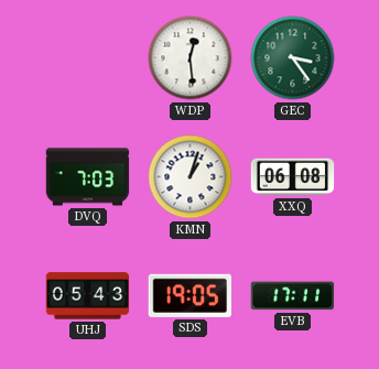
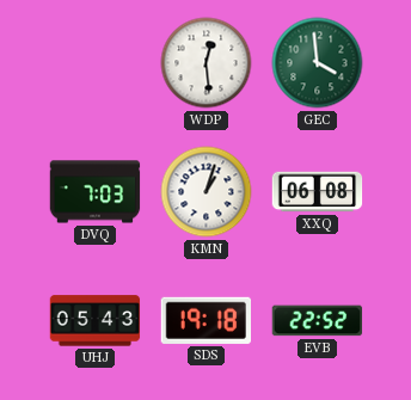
GEC: 3:24 -> 3:59 (318, 63)
SDS: 19:05 -> 19:18 (205, 320)
EVB: 17:11 -> 22:52 (318, 321)
